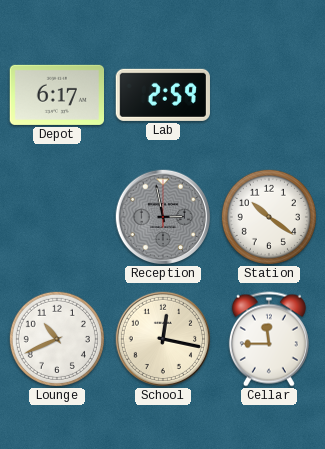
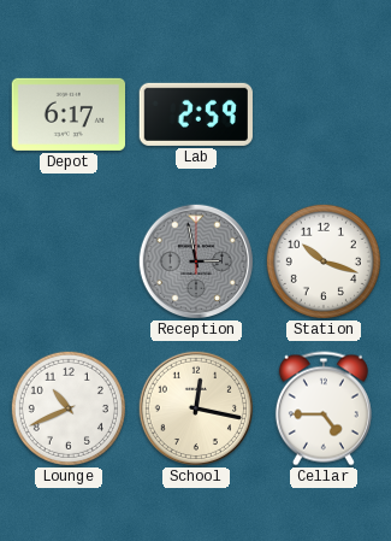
Station: 10:21 -> 10:18 (324, 261)
Cellar: 11:45 -> 4:45 (324, 408)
